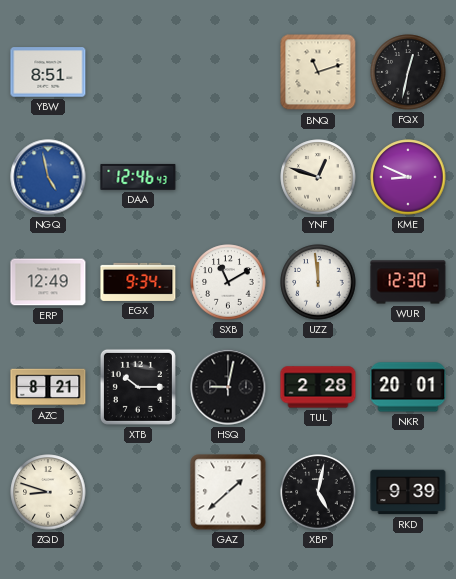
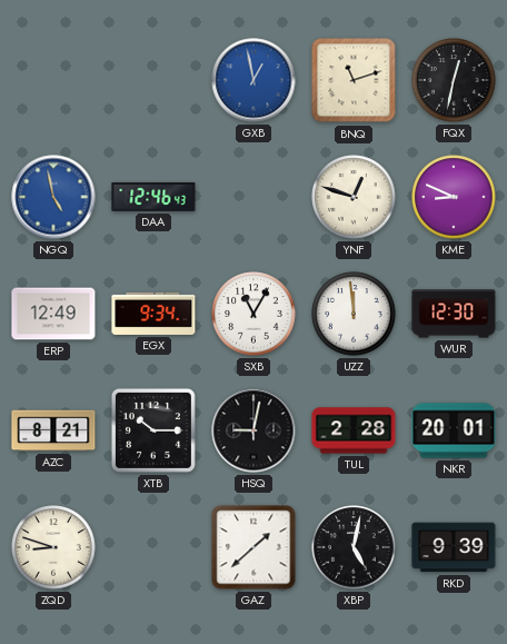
YBW: 8:51 -> none (48, 72)
GXB: none -> 12:58 (254, 80)
SXB: 11:10 -> 11:05 (254, 314)
